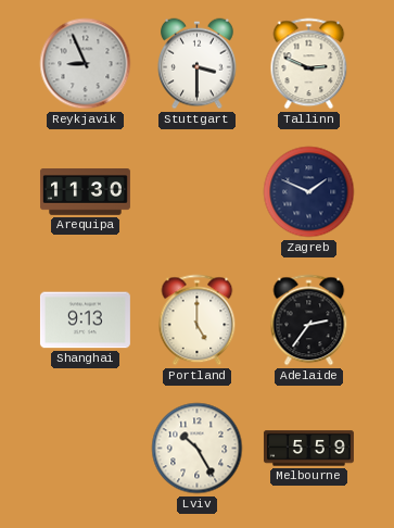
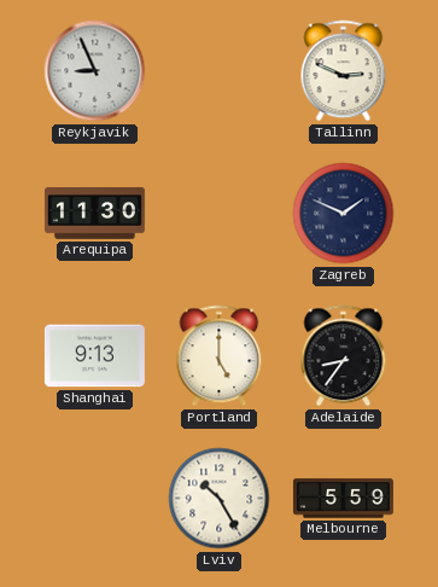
Stuttgart: 3:30 -> none (198, 64)
Adelaide: 2:36 -> 8:36 (344, 356)
